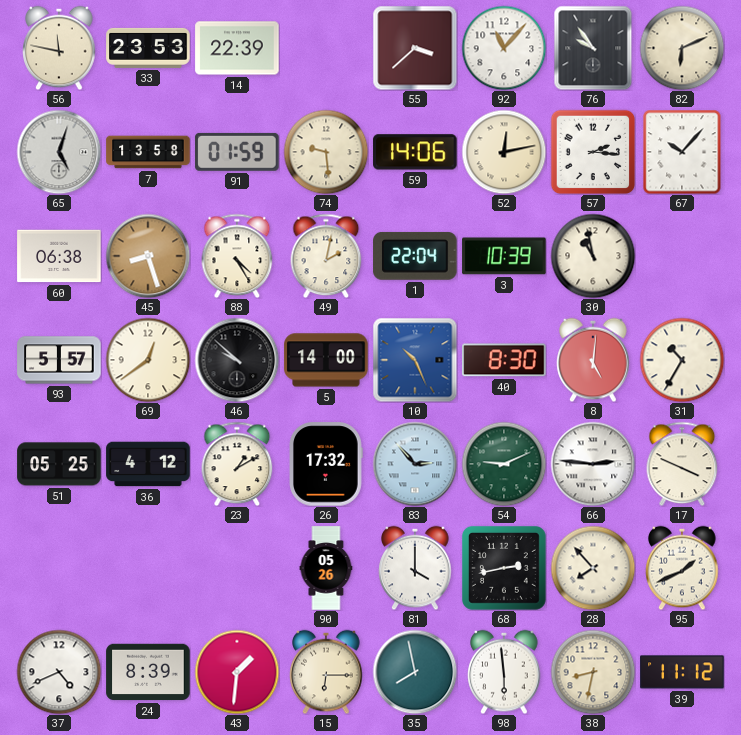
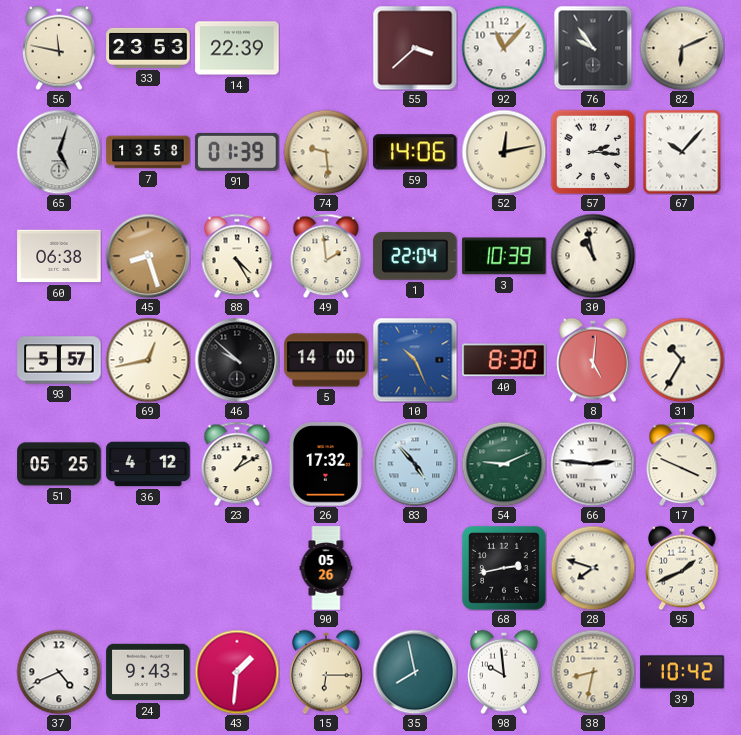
91: 01:59 -> 01:39 (237, 152)
49: 2:02 -> 1:59 (326, 256)
69: 12:39 -> 12:43 (148, 360)
83: 2:53 -> 4:53 (415, 464)
81: 4:00 -> none (415, 568)
28: 7:53 -> 7:48 (593, 568)
24: 8:39 -> 9:43 (148, 672)
98: 5:59 -> 9:59 (504, 672)
39: 11:12 -> 10:42 (682, 672)
